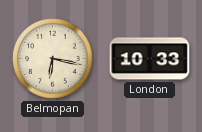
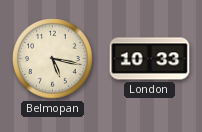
Belmopan: 6:17 -> 5:17 (53, 59)
